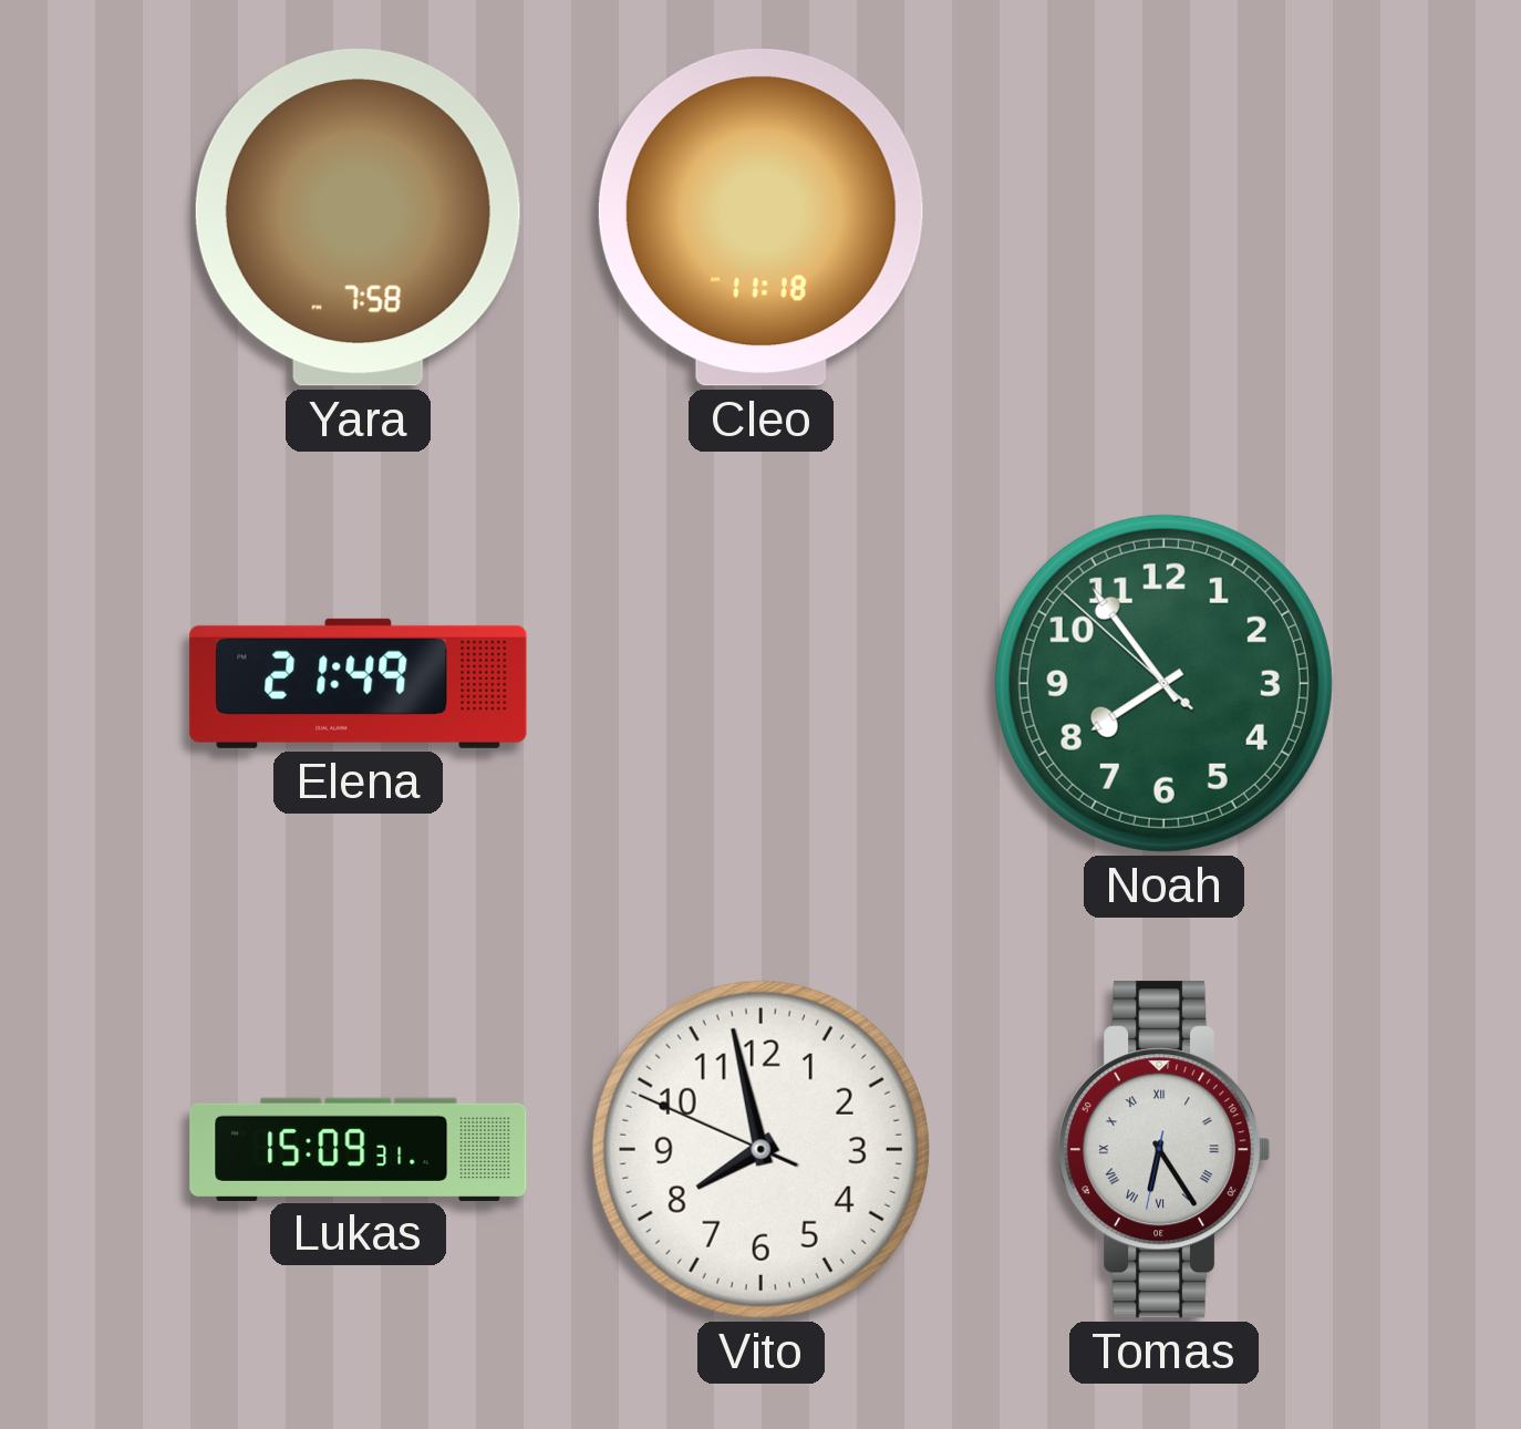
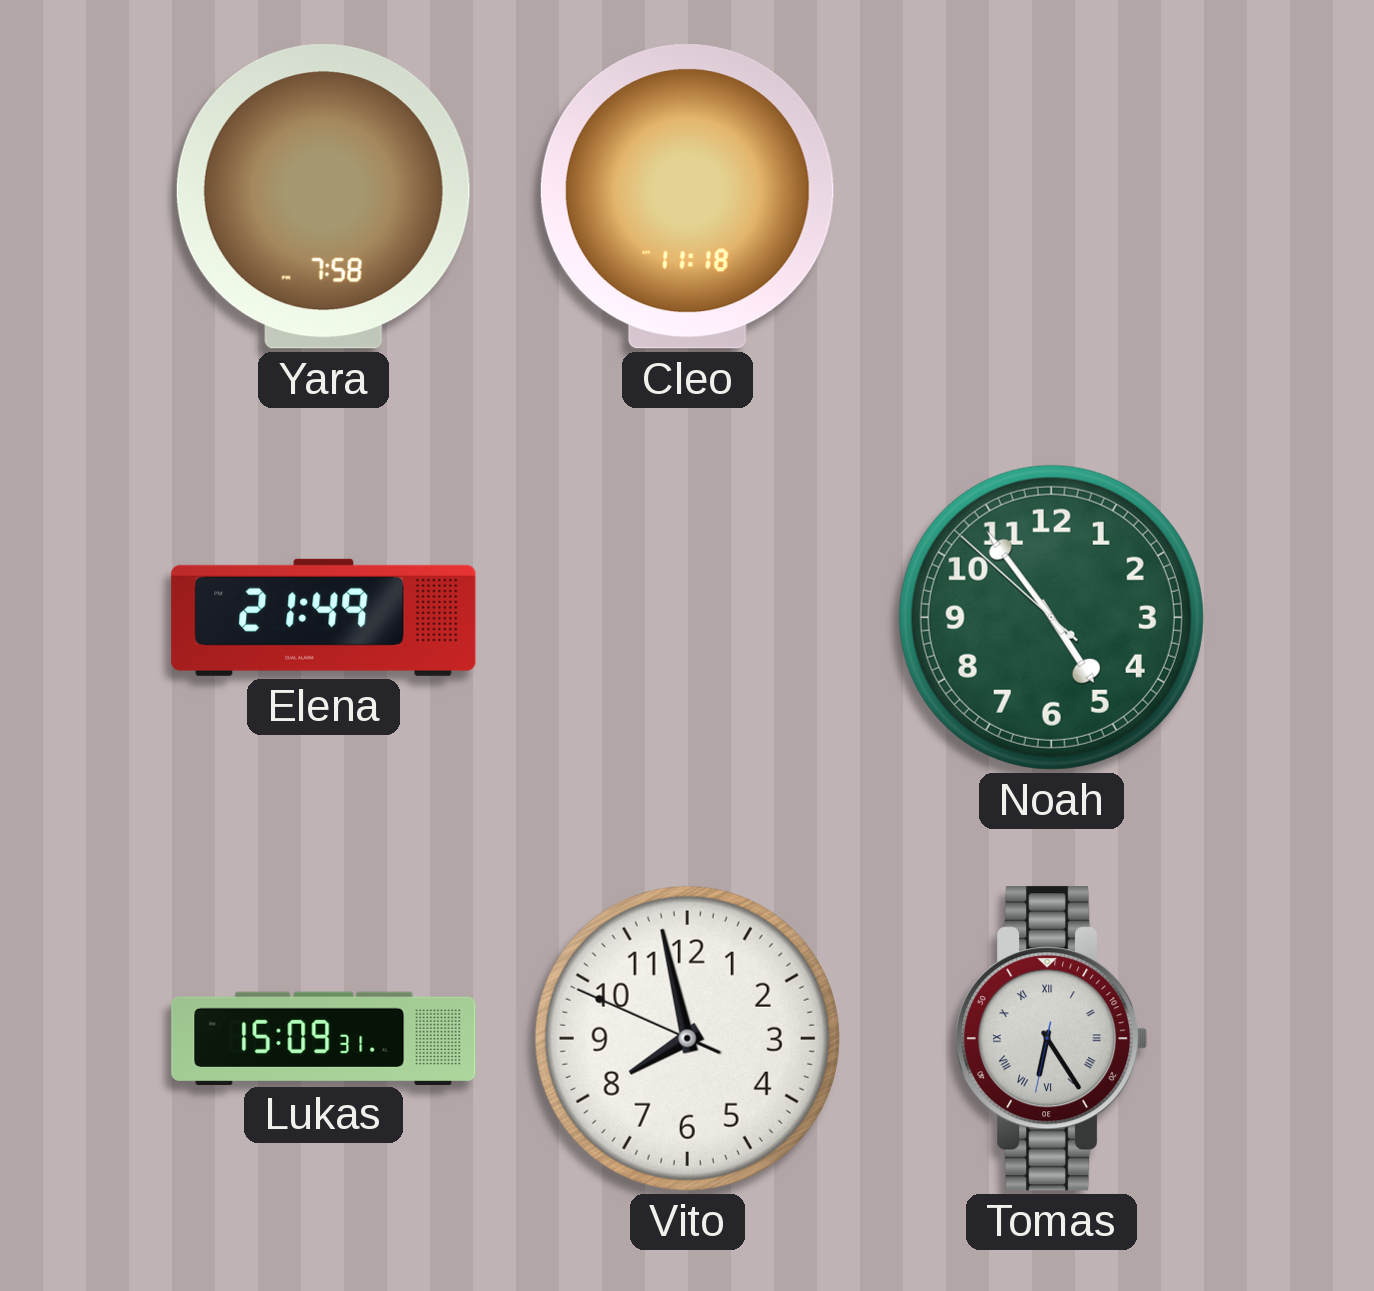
Noah: 7:53 -> 4:53 (1051, 617)
